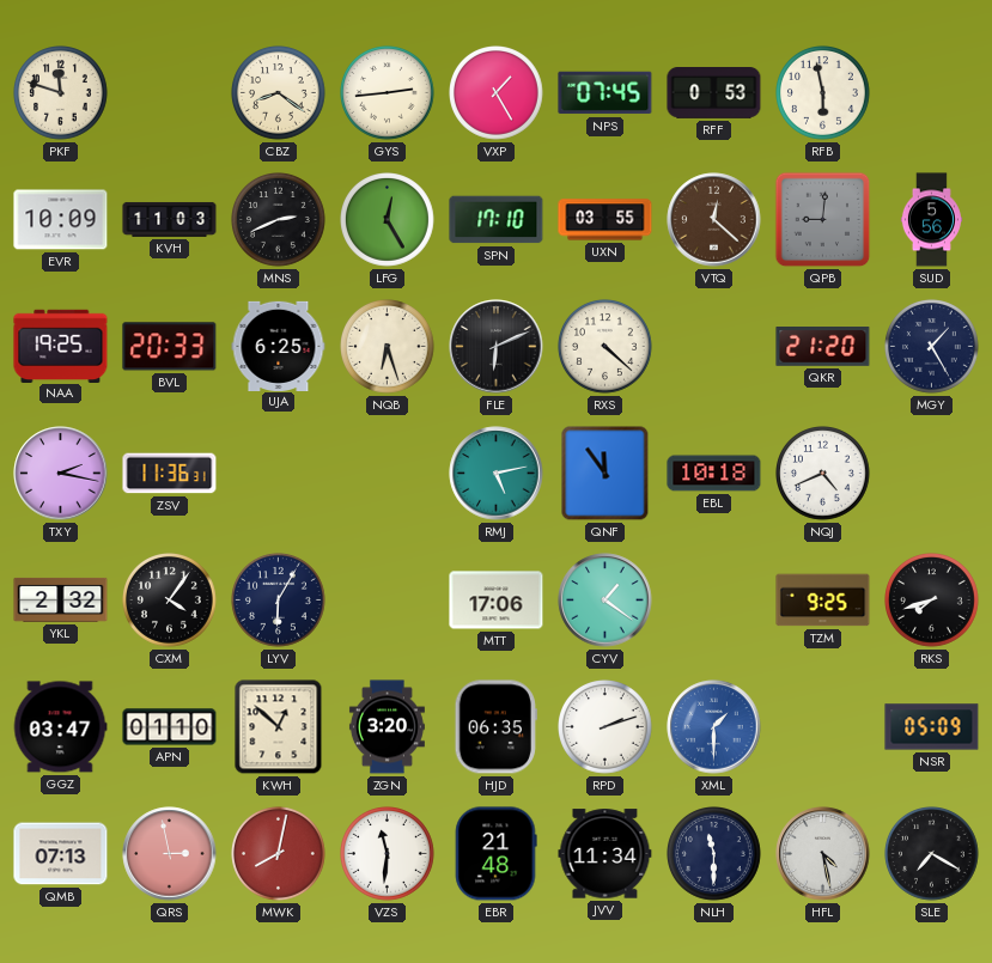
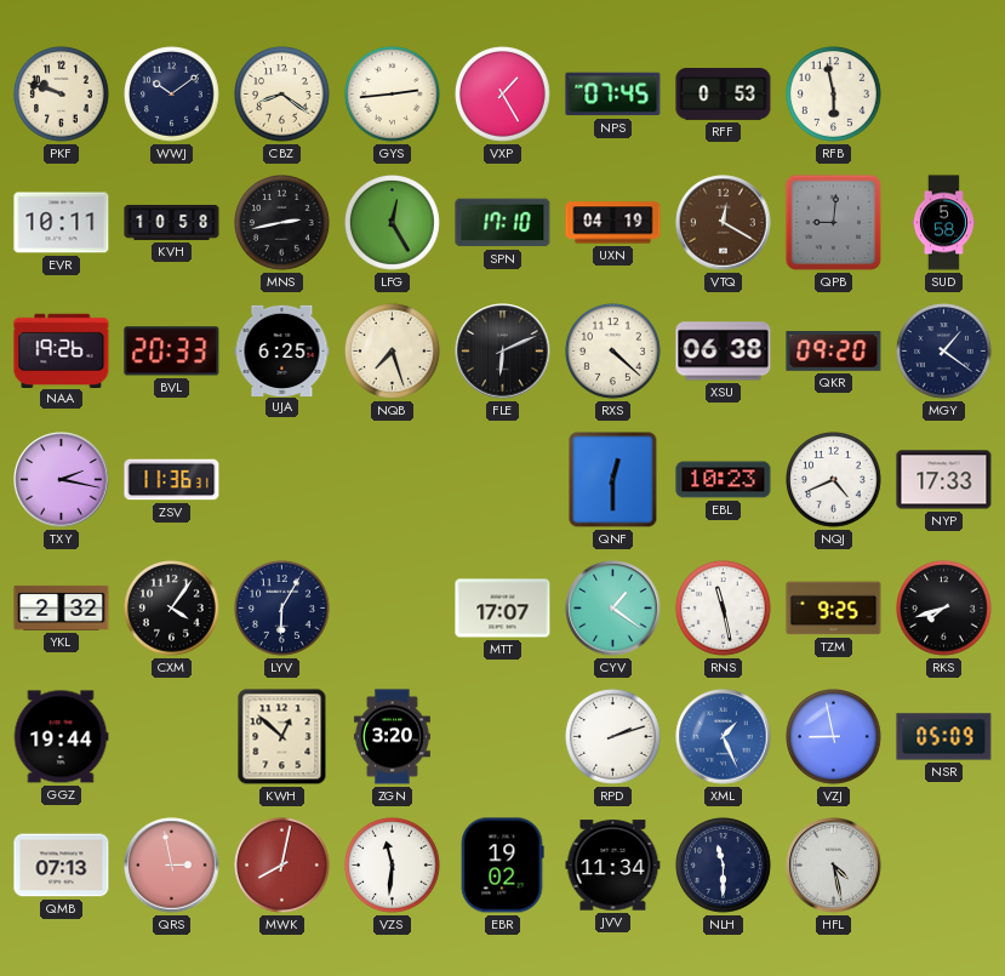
PKF: 11:48 -> 9:48 (62, 95)
WWJ: none -> 10:09 (172, 95)
EVR: 10:09 -> 10:11 (62, 223)
KVH: 11:03 -> 10:58 (172, 222)
MNS: 2:41 -> 2:43 (282, 223)
UXN: 03:55 -> 04:19 (613, 223)
VTQ: 12:22 -> 12:20 (724, 223)
SUD: 5:56 -> 5:58 (943, 223)
NAA: 19:25 -> 19:26 (62, 350)
NQB: 6:27 -> 7:27 (393, 352)
XSU: none -> 06:38 (724, 352)
QKR: 21:20 -> 09:20 (834, 352)
MGY: 1:25 -> 1:21 (944, 352)
RMJ: 5:13 -> none (497, 474)
QNF: 11:54 -> 12:30 (613, 480)
EBL: 10:18 -> 10:23 (724, 480)
NYP: none -> 17:33 (944, 480)
MTT: 17:06 -> 17:07 (503, 609)
RNS: none -> 11:28 (724, 609)
GGZ: 03:47 -> 19:44 (61, 737)
APN: 01:10 -> none (170, 727)
HJD: 06:35 -> none (495, 727)
XML: 1:30 -> 1:26 (724, 737)
VZJ: none -> 8:58 (834, 737)
EBR: 21:48 -> 19:02 (502, 866)
SLE: 7:20 -> none (932, 854)
